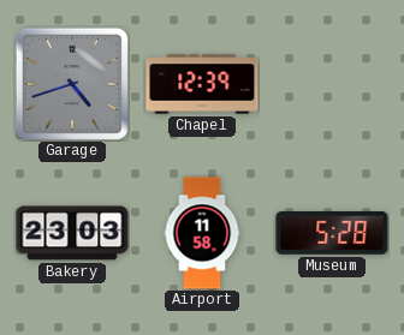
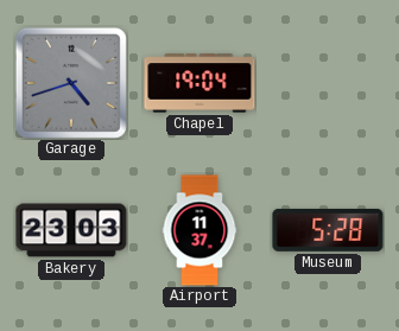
Chapel: 12:39 -> 19:04 (199, 83)
Airport: 11:58 -> 11:37 (199, 230)
